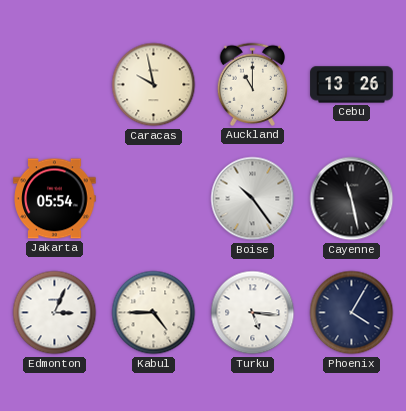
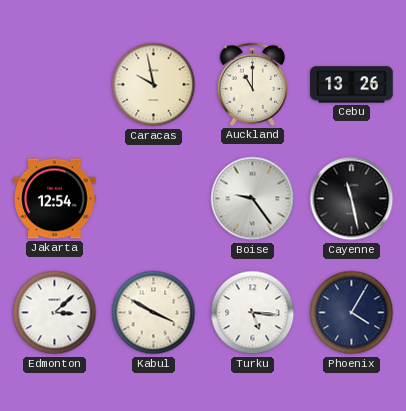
Jakarta: 05:54 -> 12:54 (55, 199)
Boise: 10:24 -> 9:24 (253, 199)
Edmonton: 3:04 -> 3:08 (55, 313)
Kabul: 4:45 -> 3:50 (154, 313)
